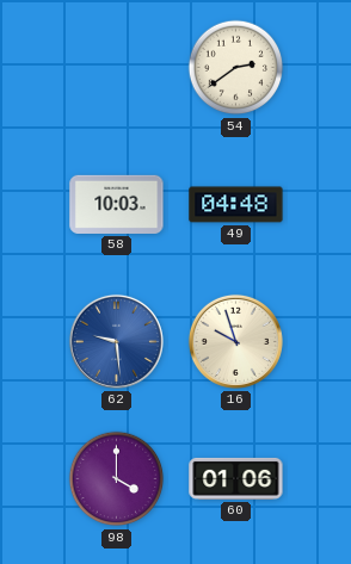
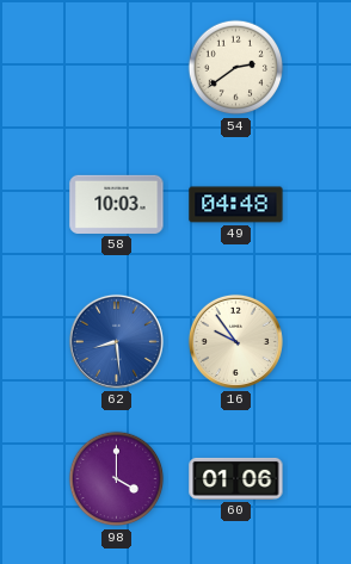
62: 9:29 -> 8:29 (116, 341)
16: 9:57 -> 9:54 (235, 341)
